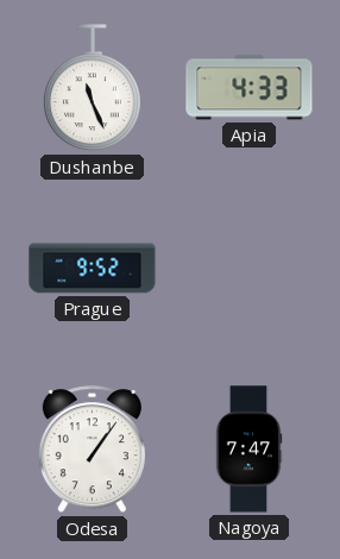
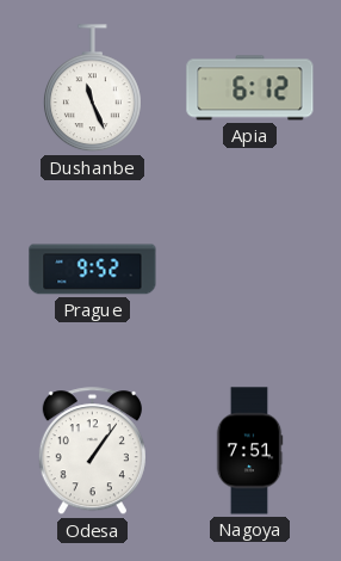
Apia: 4:33 -> 6:12 (250, 88)
Nagoya: 7:47 -> 7:51 (249, 451)
